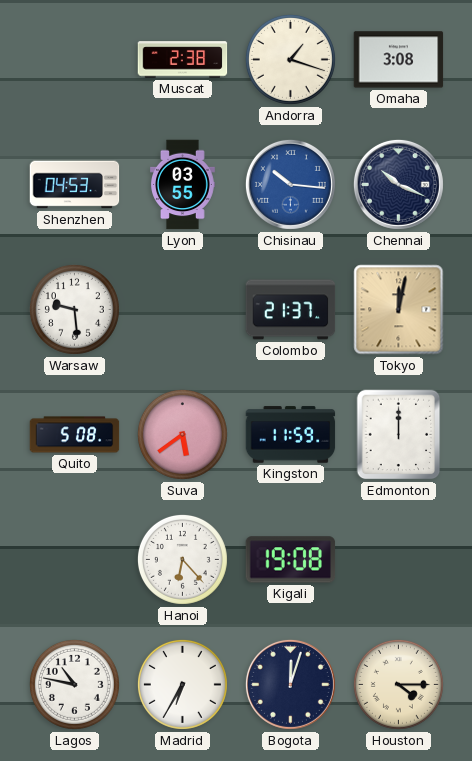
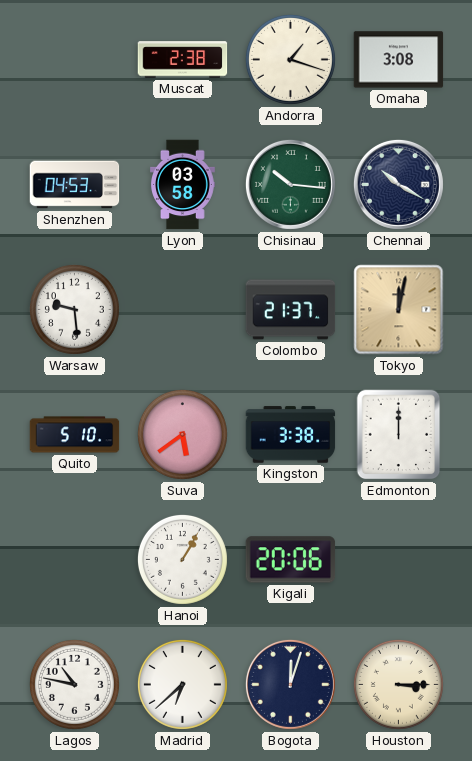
Lyon: 03:55 -> 03:58 (183, 185)
Chisinau dial: blue -> green (290, 184)
Chennai: 10:19 -> 10:20 (398, 184)
Quito: 5:08 -> 5:10 (75, 435)
Kingston: 11:59 -> 3:38 (291, 435)
Hanoi: 6:23 -> 1:05 (182, 559)
Kigali: 19:08 -> 20:06 (291, 560)
Madrid: 6:35 -> 6:38 (182, 684)
Houston: 4:15 -> 3:15 (398, 684)
